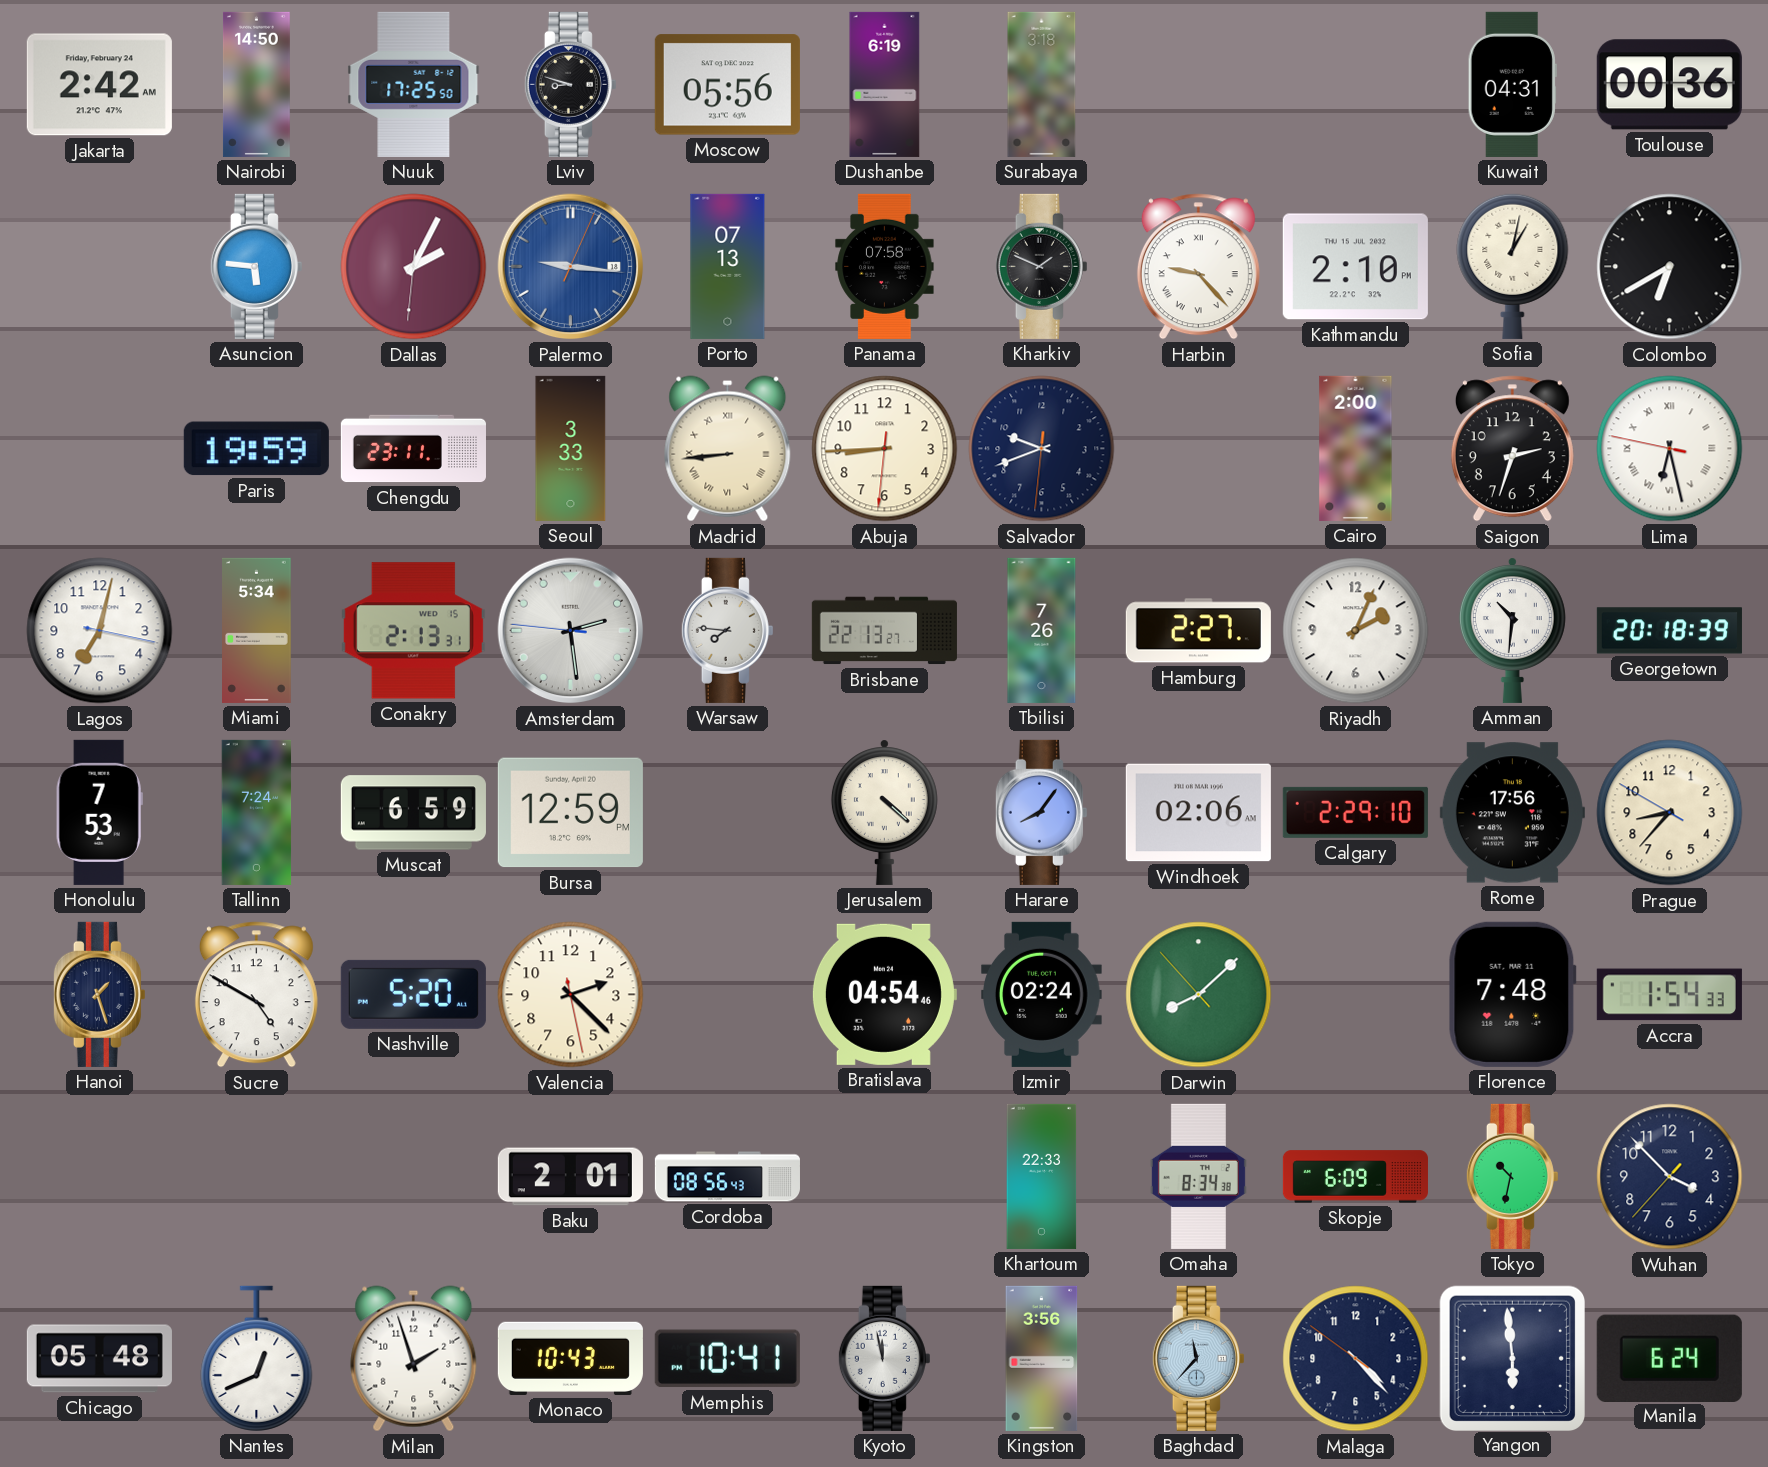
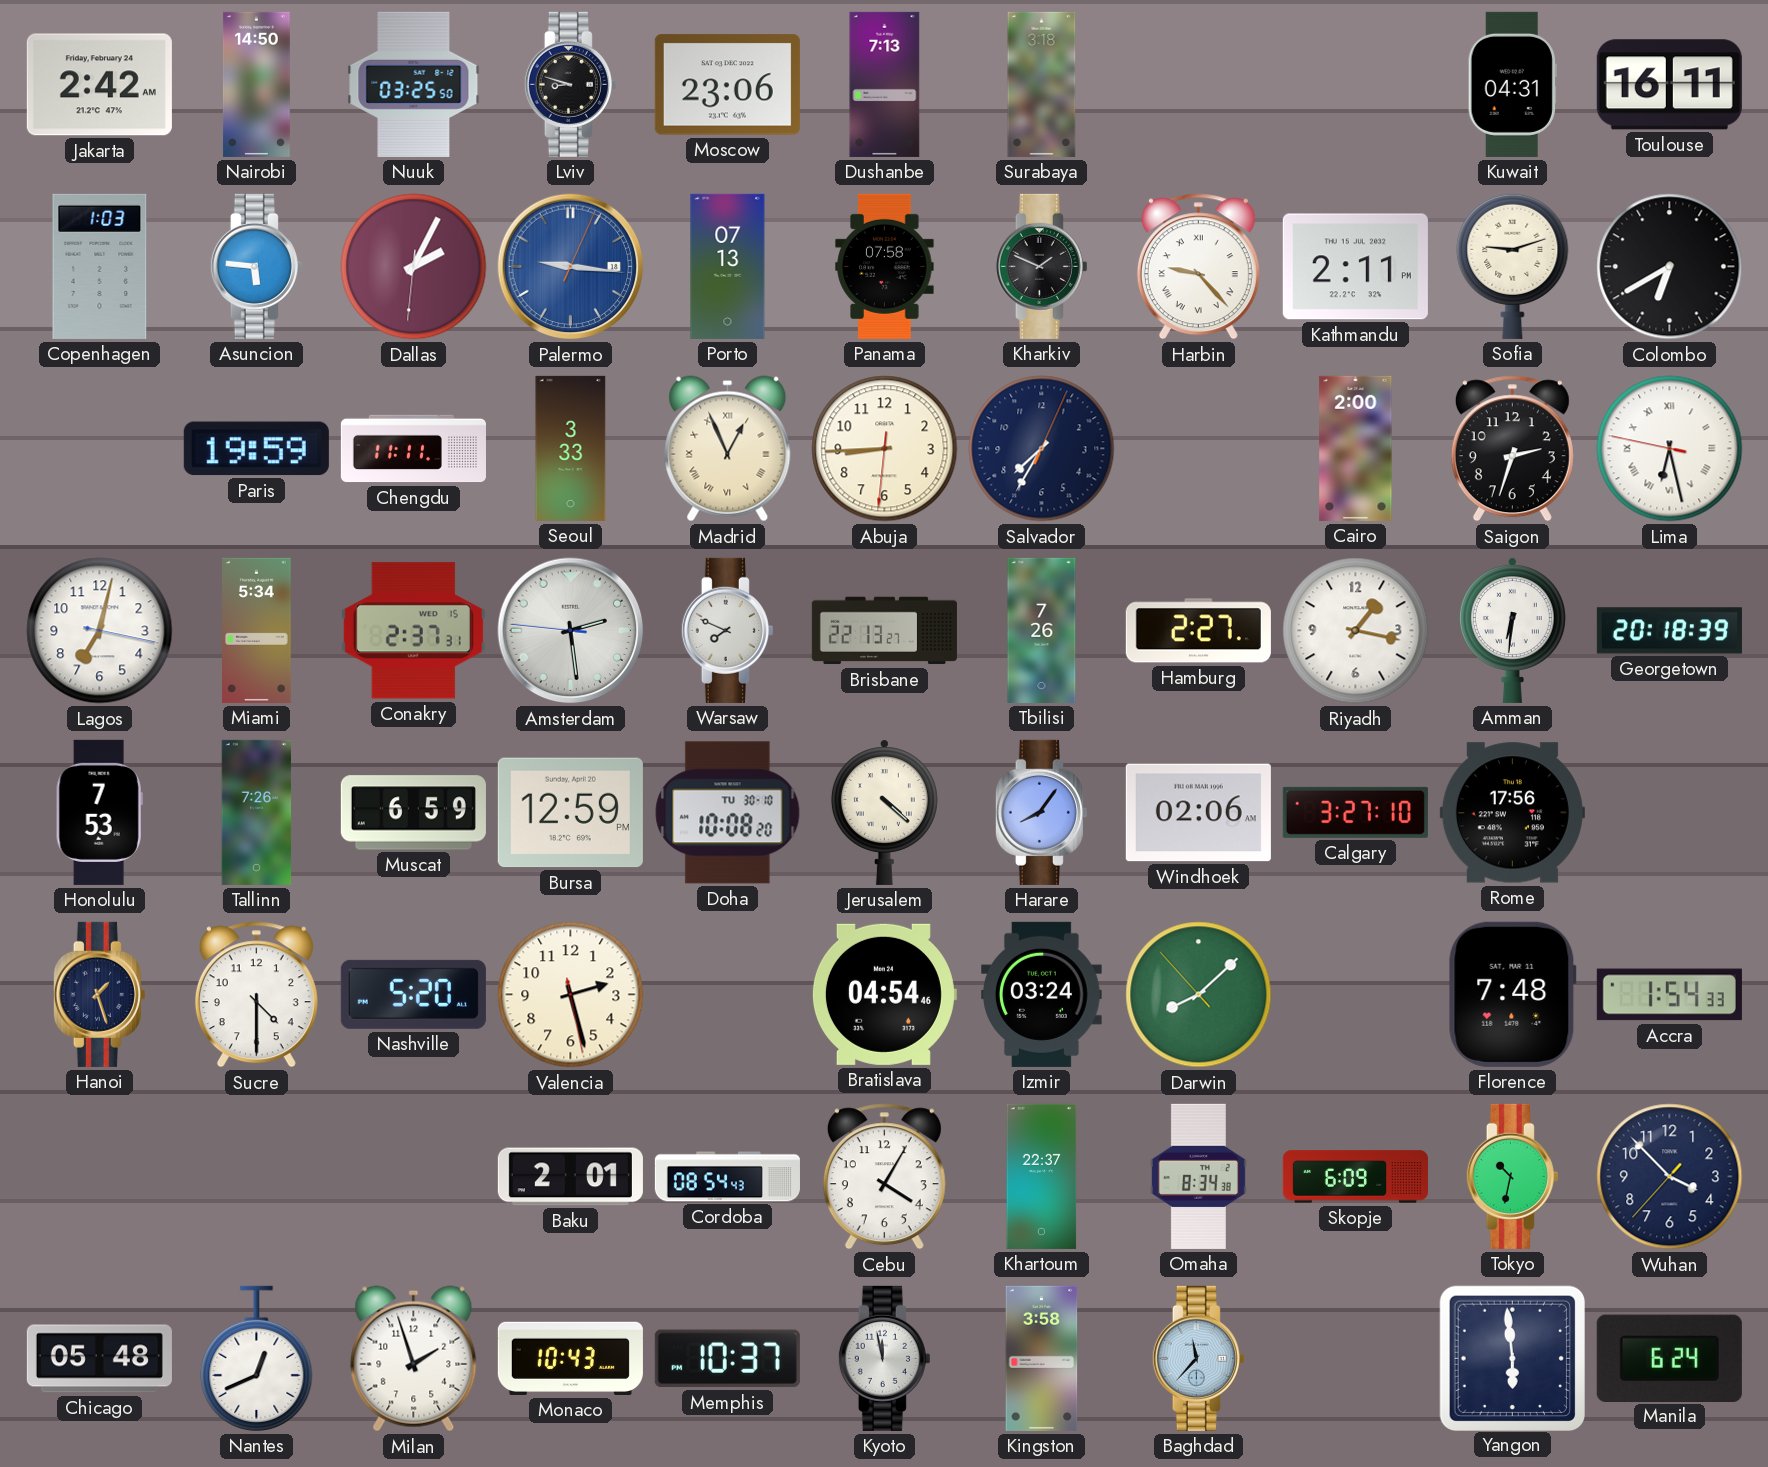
Nuuk: 17:25 -> 03:25 (414, 84)
Moscow: 05:56 -> 23:06 (727, 85)
Dushanbe: 6:19 -> 7:13 (885, 84)
Toulouse: 00:36 -> 16:11 (1669, 85)
Copenhagen: none -> 1:03 (100, 266)
Kathmandu: 2:10 -> 2:11 (1355, 267)
Sofia: 1:02 -> 9:12 (1513, 266)
Chengdu: 23:11 -> 11:11 (413, 449)
Madrid: 8:44 -> 12:56 (728, 449)
Salvador: 9:41 -> 7:35 (1042, 449)
Conakry: 2:13 -> 2:37 (413, 631)
Warsaw: 7:46 -> 7:49 (727, 630)
Riyadh: 2:04 -> 1:17 (1356, 631)
Amman: 10:31 -> 6:31 (1512, 630)
Tallinn: 7:24 -> 7:26 (257, 812)
Doha: none -> 10:08 (728, 813)
Calgary: 2:29 -> 3:27 (1355, 812)
Prague: 8:36 -> none (1670, 813)
Sucre: 4:50 -> 4:30 (256, 995)
Valencia: 2:22 -> 2:27 (571, 995)
Izmir: 02:24 -> 03:24 (1042, 994)
Cordoba: 08:56 -> 08:54 (727, 1177)
Cebu: none -> 4:05 (884, 1177)
Khartoum: 22:33 -> 22:37 (1042, 1176)
Memphis: 10:41 -> 10:37 (727, 1359)
Kingston: 3:56 -> 3:58 (1042, 1358)
Malaga: 4:22 -> none (1356, 1359)
